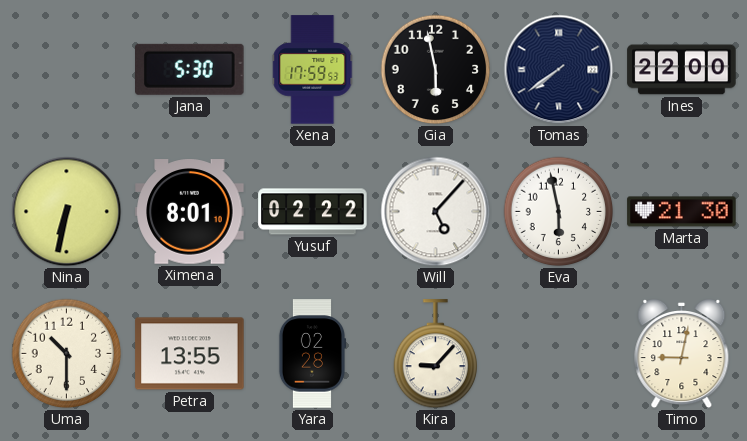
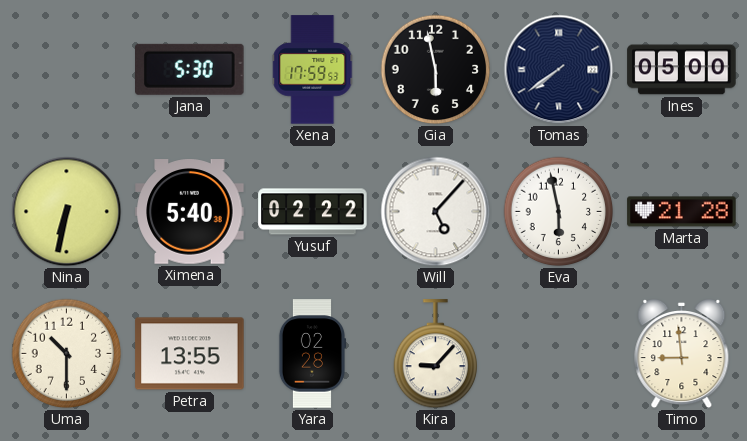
Ines: 22:00 -> 05:00 (682, 70)
Ximena: 8:01 -> 5:40 (190, 212)
Marta: 21:30 -> 21:28 (682, 212)
Timo: 9:02 -> 8:59 (682, 355)
